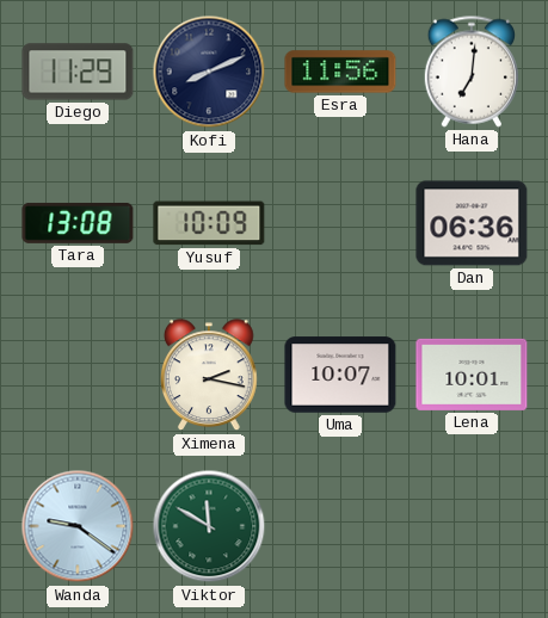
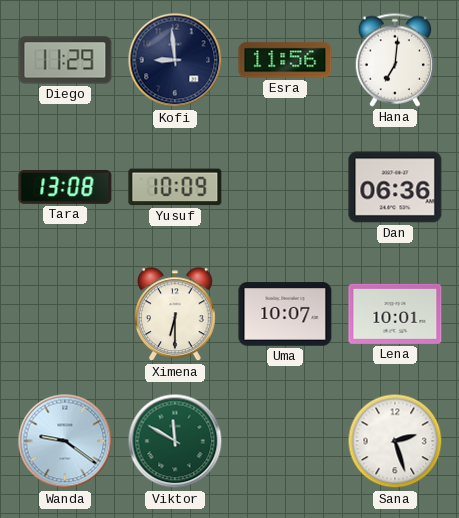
Kofi: 8:11 -> 8:59 (175, 60)
Ximena: 2:17 -> 6:30 (176, 315)
Sana: none -> 2:27 (395, 441)
